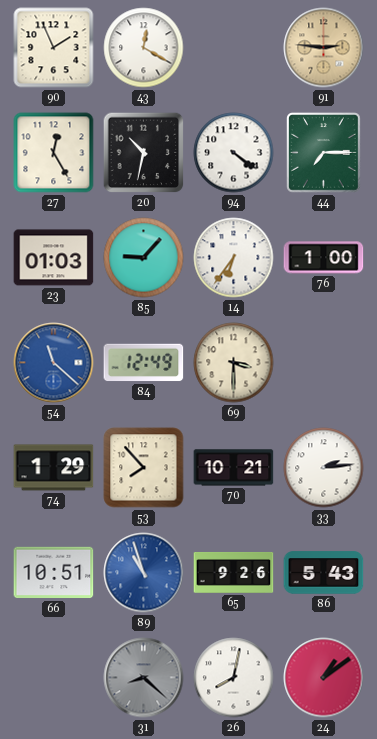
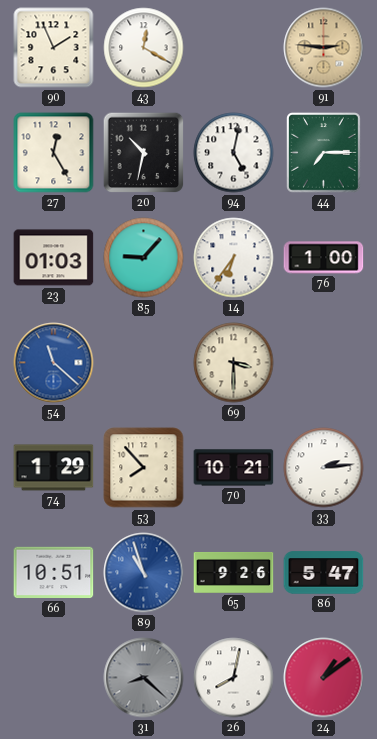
94: 4:21 -> 5:02 (234, 153)
84: 12:49 -> none (144, 363)
86: 5:43 -> 5:47 (324, 573)
